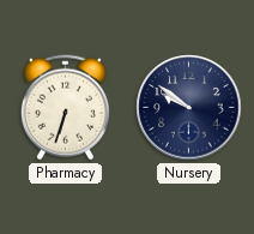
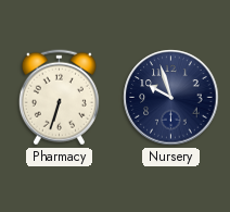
Nursery: 9:51 -> 9:57 (171, 98)
